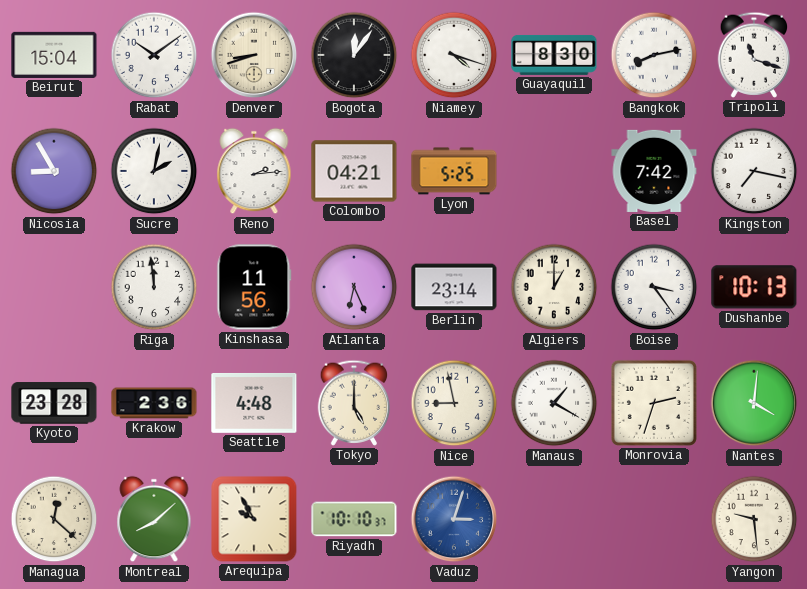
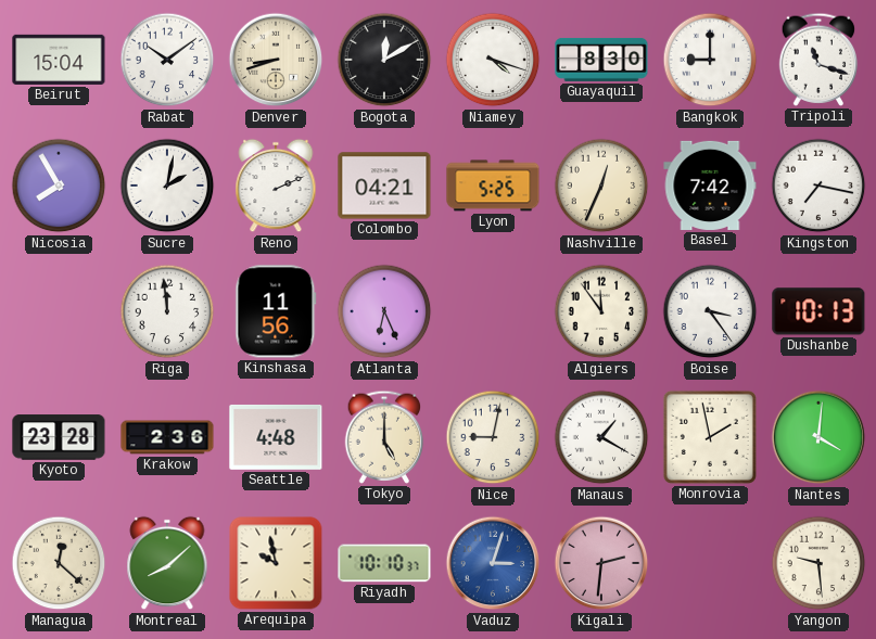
Bogota: 12:06 -> 12:10 (384, 60)
Bangkok: 8:13 -> 9:00 (710, 60)
Nicosia: 8:55 -> 7:55 (59, 186)
Reno: 2:14 -> 2:11 (276, 186)
Nashville: none -> 12:34 (601, 186)
Berlin: 23:14 -> none (454, 287)
Algiers: 1:00 -> 11:54 (601, 311)
Nice: 8:58 -> 9:02 (493, 437)
Monrovia: 2:33 -> 1:58 (710, 437)
Arequipa: 9:55 -> 9:58 (276, 563)
Kigali: none -> 2:31 (601, 563)
